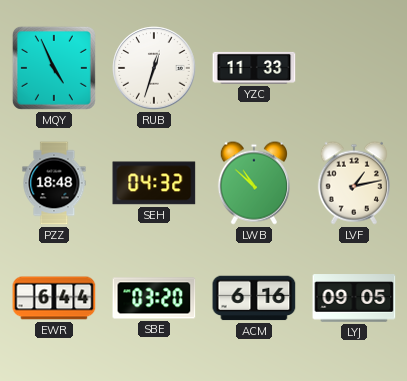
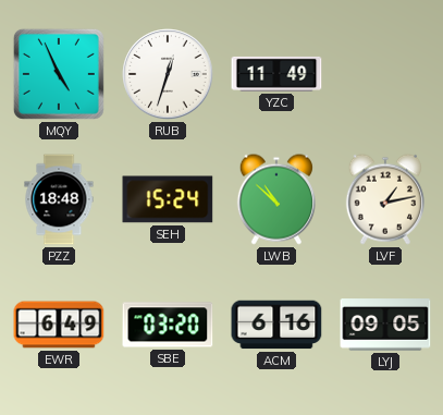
YZC: 11:33 -> 11:49 (276, 74)
SEH: 04:32 -> 15:24 (168, 199)
EWR: 6:44 -> 6:49 (59, 325)
